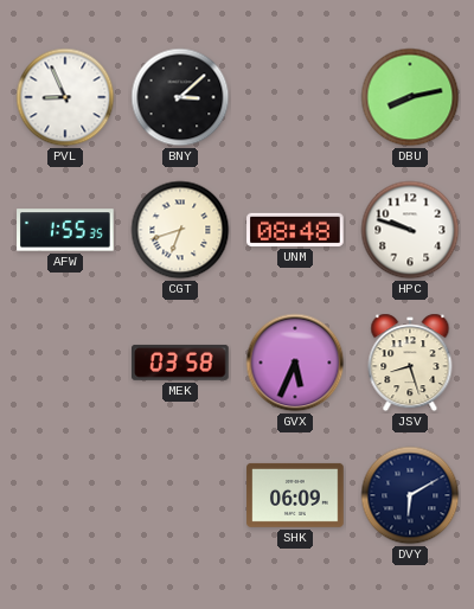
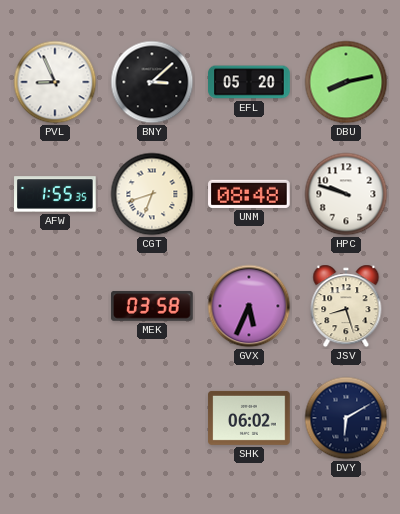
EFL: none -> 05:20 (249, 82)
SHK: 06:09 -> 06:02 (249, 418)
